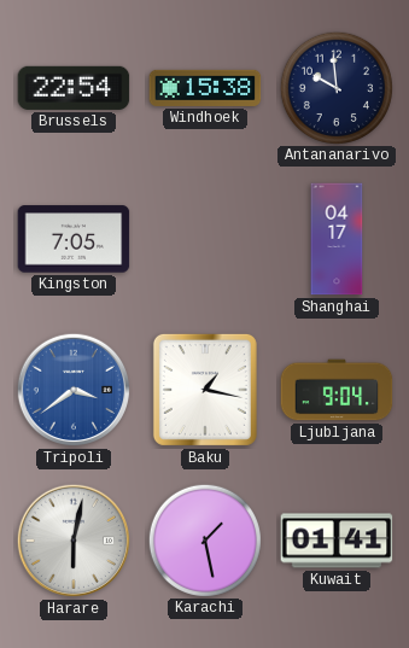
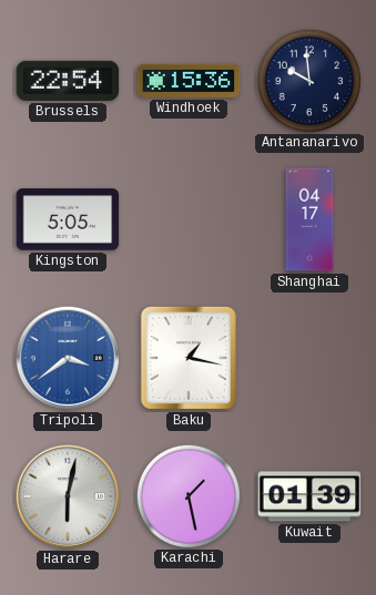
Windhoek: 15:38 -> 15:36 (189, 81)
Kingston: 7:05 -> 5:05 (68, 219)
Ljubljana: 9:04 -> none (337, 390)
Kuwait: 01:41 -> 01:39 (309, 496)
